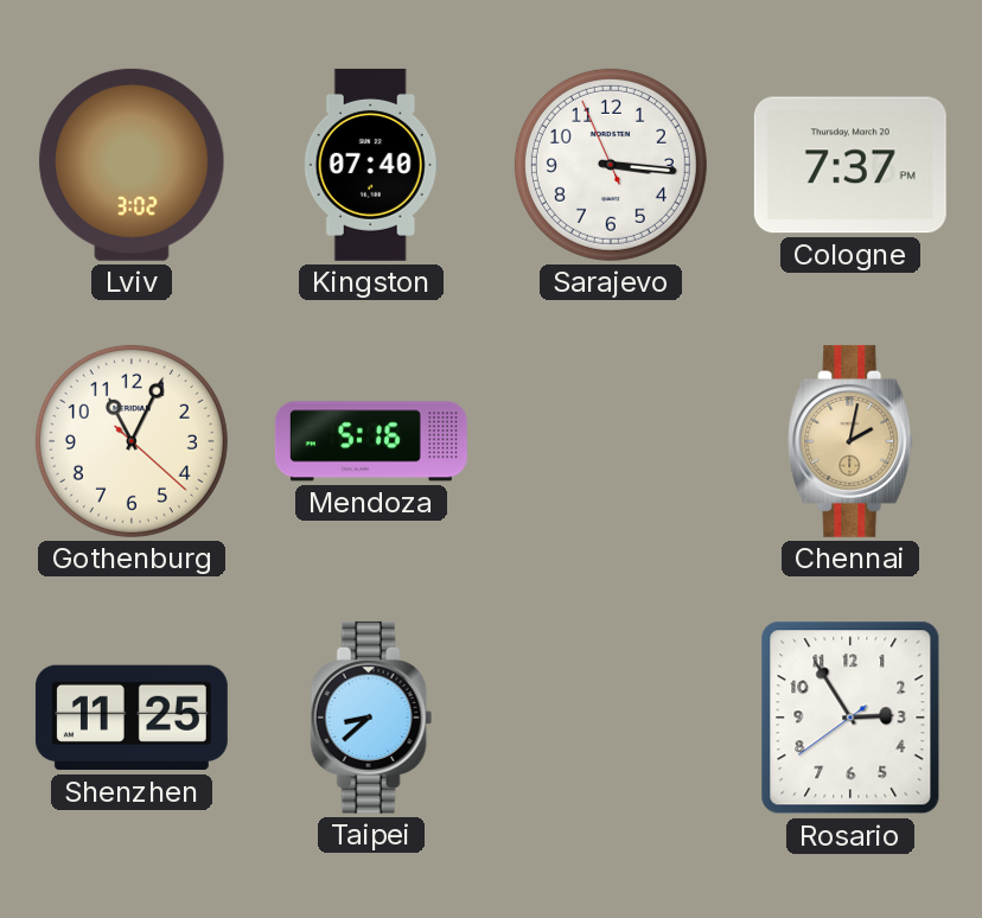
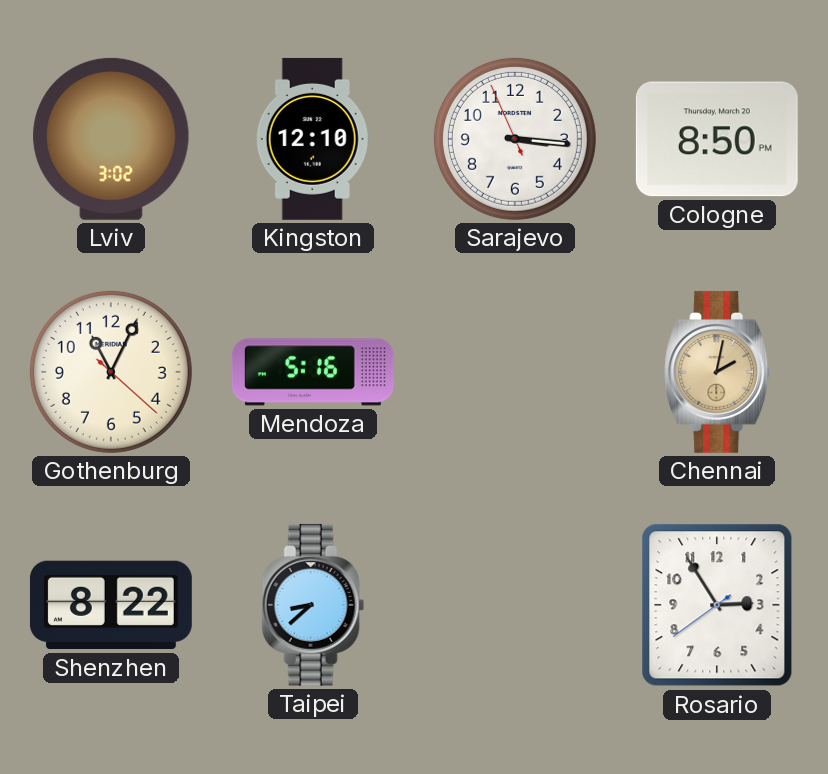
Kingston: 07:40 -> 12:10 (313, 139)
Cologne: 7:37 -> 8:50 (717, 139)
Shenzhen: 11:25 -> 8:22 (111, 605)
